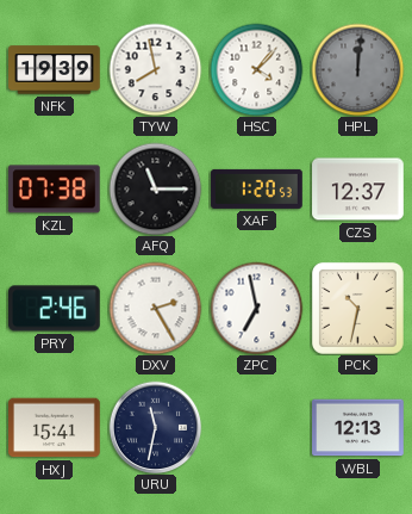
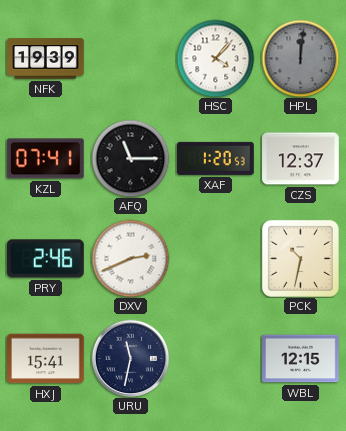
TYW: 7:58 -> none (155, 69)
KZL: 07:38 -> 07:41 (45, 159)
DXV: 2:25 -> 2:41 (130, 258)
ZPC: 6:58 -> none (256, 308)
WBL: 12:13 -> 12:15 (301, 359)
